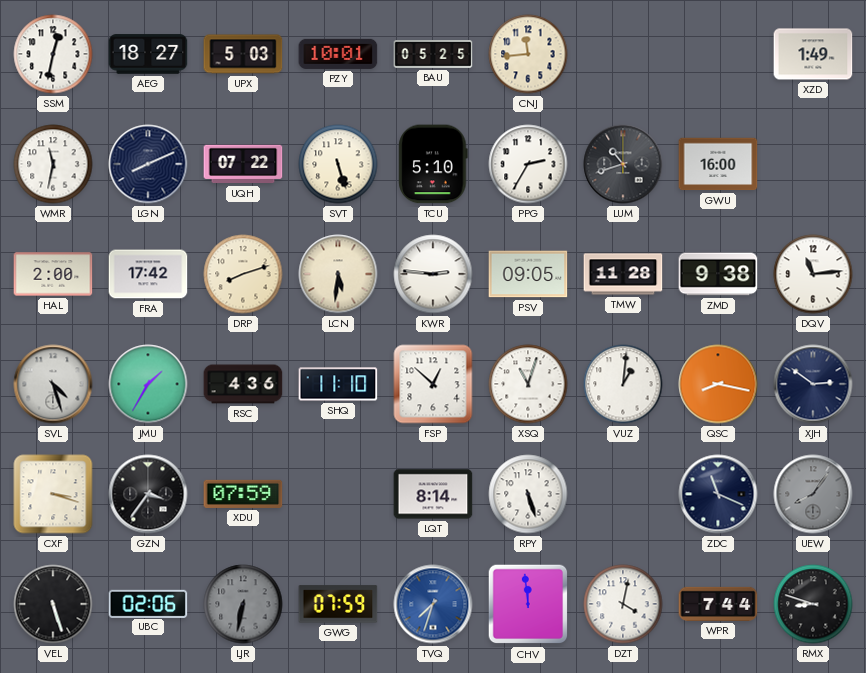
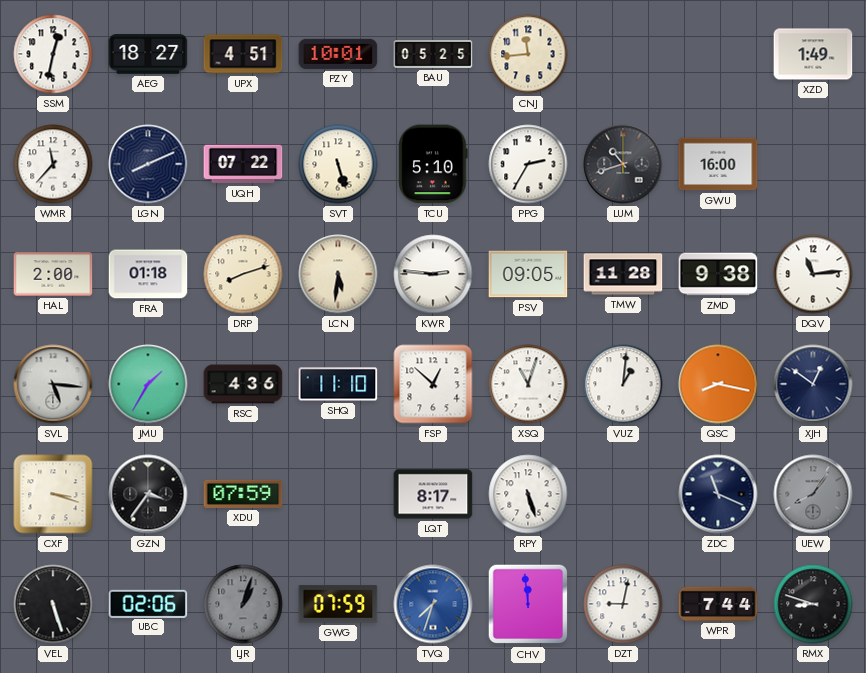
UPX: 5:03 -> 4:51 (243, 54)
WMR: 11:32 -> 11:37 (53, 164)
FRA: 17:42 -> 01:18 (148, 274)
SVL: 4:27 -> 5:16 (53, 384)
XJH: 2:51 -> 12:51 (813, 384)
LQT: 8:14 -> 8:17 (433, 494)
LJR: 6:32 -> 1:03 (243, 604)
DZT: 4:02 -> 9:02 (623, 604)
